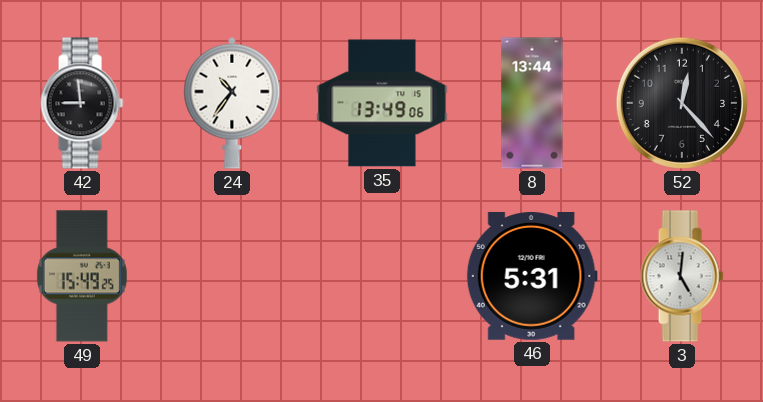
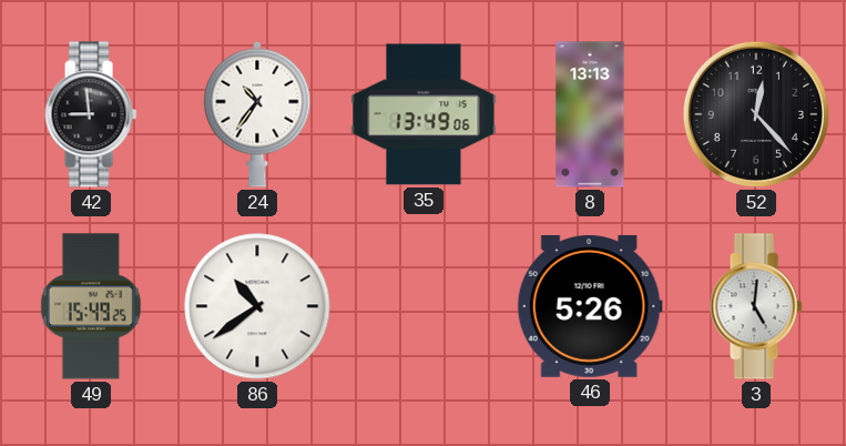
8: 13:44 -> 13:13 (590, 114)
86: none -> 10:39 (257, 306)
46: 5:31 -> 5:26 (590, 306)
